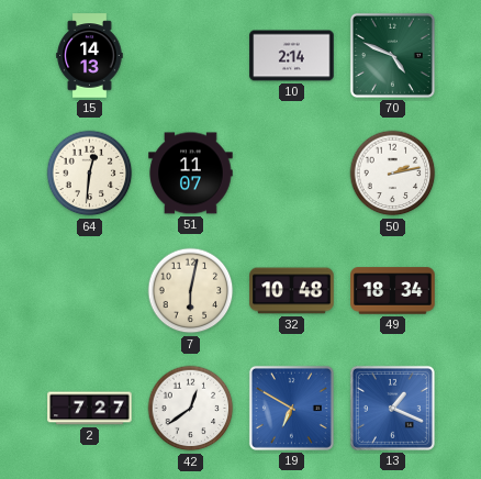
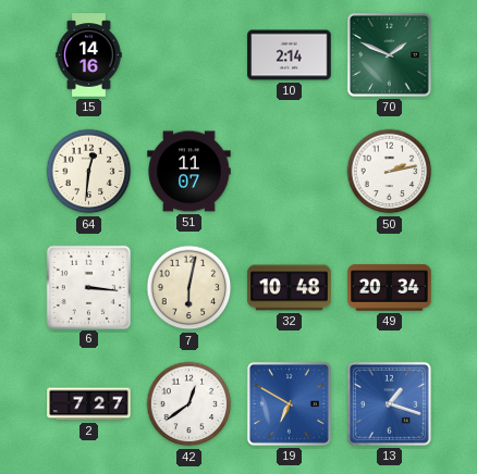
15: 14:13 -> 14:16 (89, 55)
70: 4:49 -> 1:49 (389, 54)
6: none -> 3:16 (88, 287)
49: 18:34 -> 20:34 (390, 288)
13: 1:19 -> 1:18 (389, 403)
